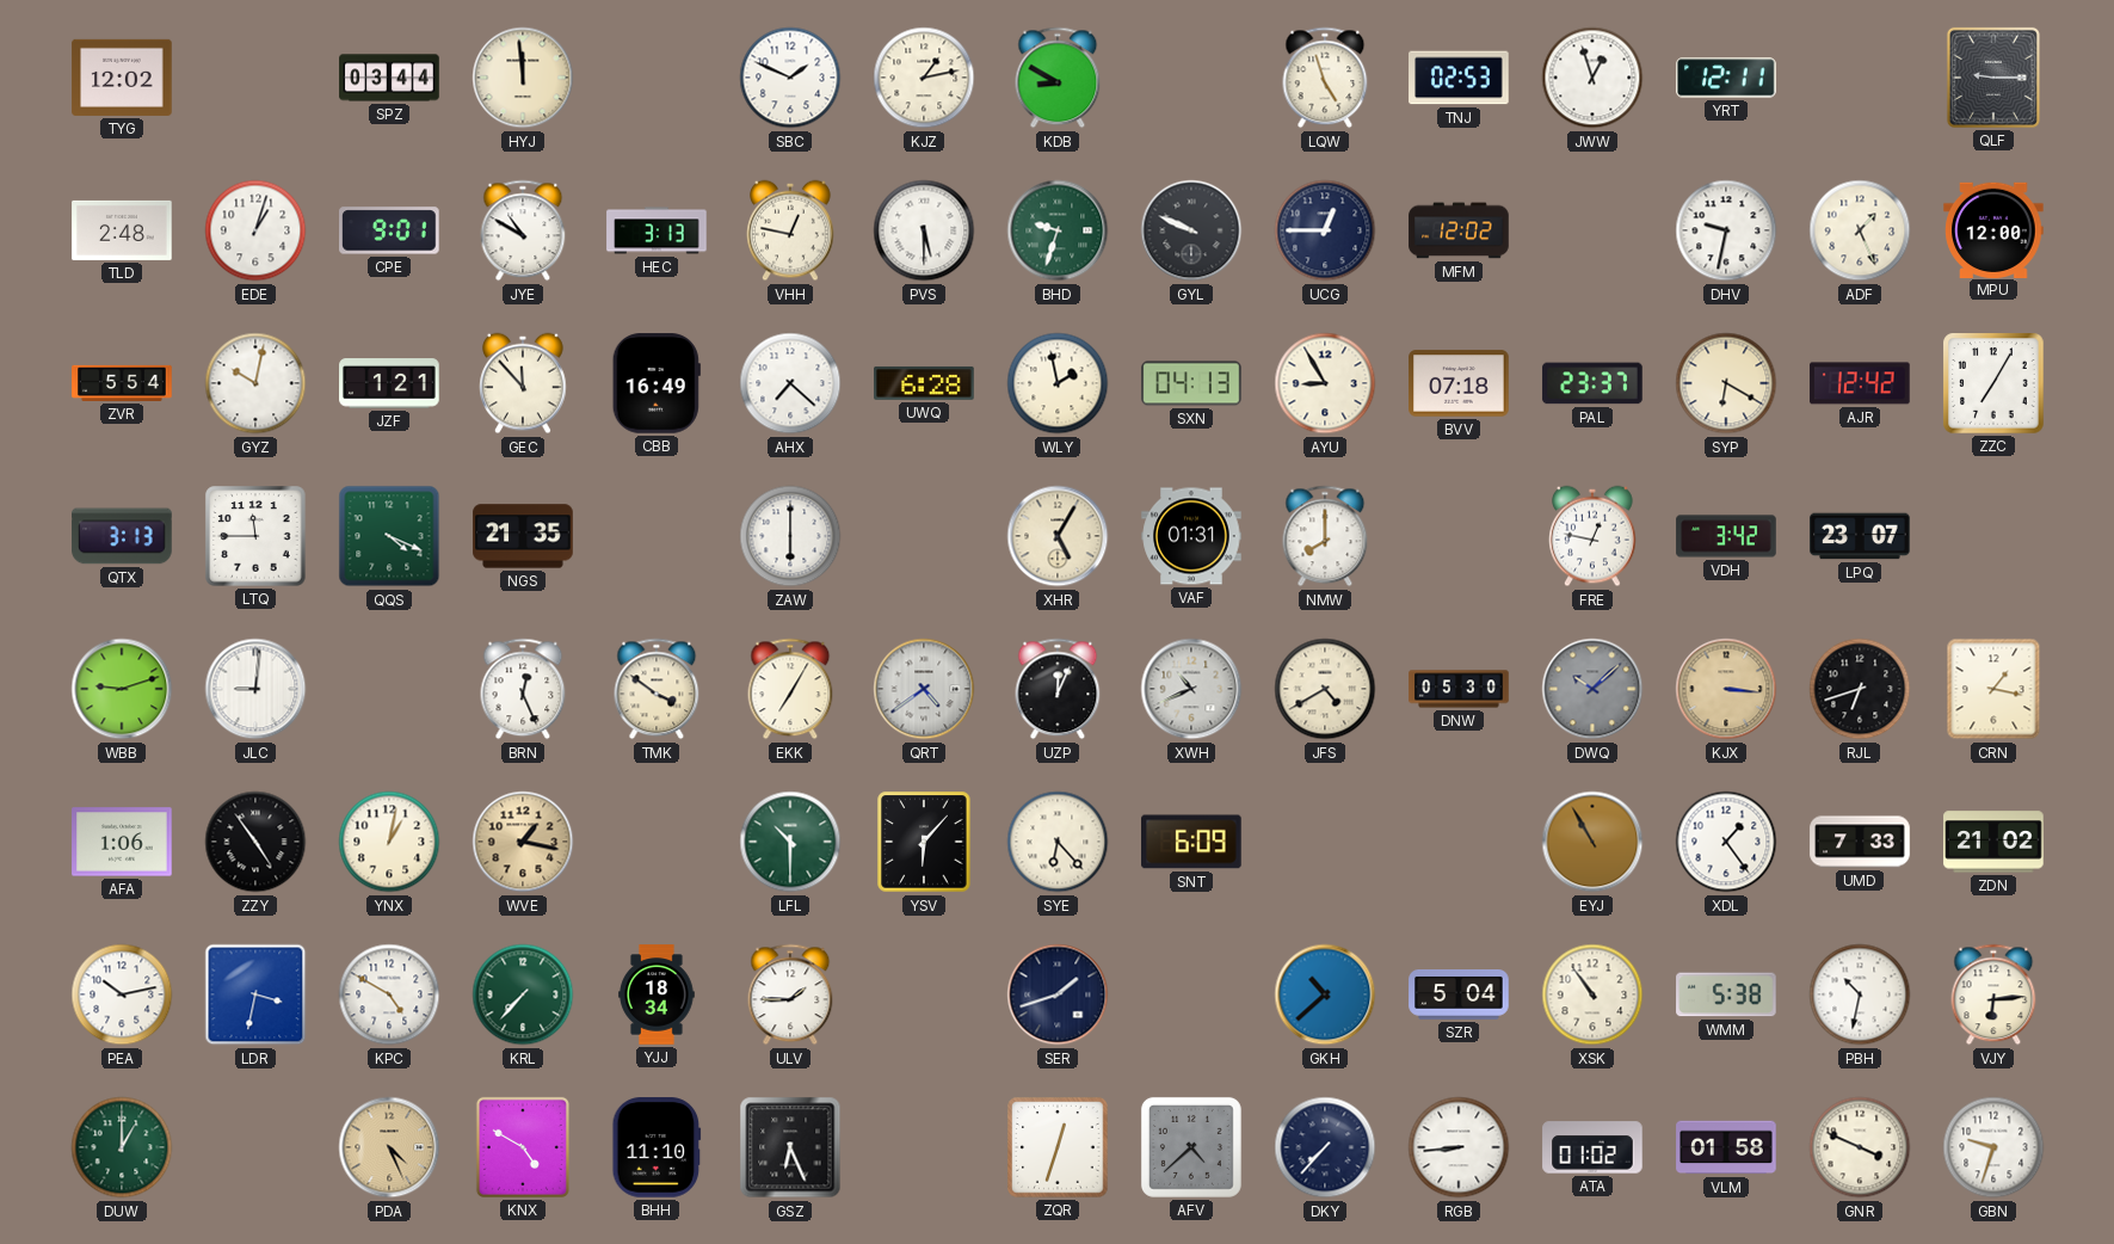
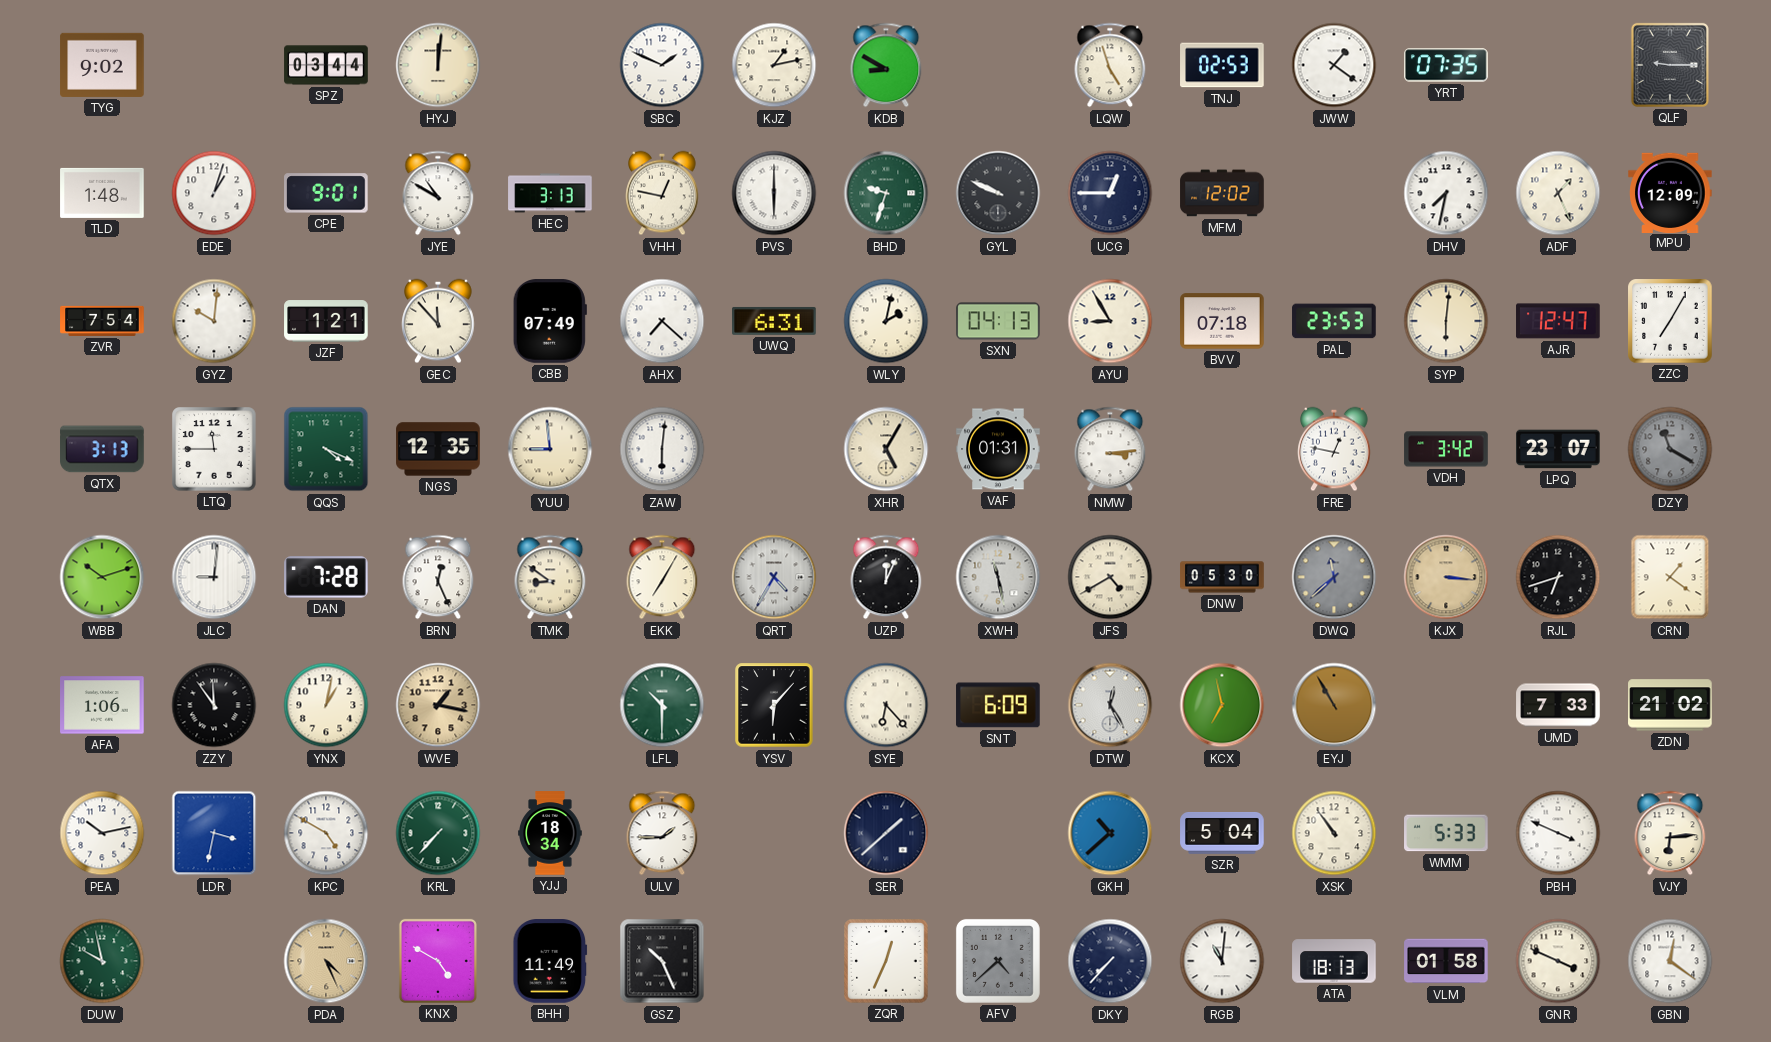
TYG: 12:02 -> 9:02 (102, 65)
HYJ: 11:59 -> 12:01 (438, 65)
JWW: 12:57 -> 1:21 (1334, 65)
YRT: 12:11 -> 07:35 (1447, 65)
TLD: 2:48 -> 1:48 (102, 193)
PVS: 5:30 -> 6:00 (774, 193)
DHV: 9:32 -> 7:32 (1446, 193)
MPU: 12:00 -> 12:09 (1670, 192)
ZVR: 5:54 -> 7:54 (102, 321)
GYZ: 10:02 -> 10:01 (214, 321)
CBB: 16:49 -> 07:49 (550, 321)
UWQ: 6:28 -> 6:31 (774, 321)
WLY: 1:58 -> 2:02 (886, 321)
PAL: 23:37 -> 23:53 (1334, 321)
SYP: 6:20 -> 6:01 (1446, 321)
AJR: 12:42 -> 12:47 (1558, 321)
NGS: 21:35 -> 12:35 (438, 449)
YUU: none -> 8:59 (550, 449)
ZAW: 6:00 -> 6:01 (662, 449)
NMW: 8:00 -> 3:14 (1110, 449)
DZY: none -> 11:20 (1670, 449)
WBB: 9:12 -> 10:12 (102, 577)
DAN: none -> 7:28 (326, 577)
TMK: 3:51 -> 8:51 (550, 577)
QRT: 4:39 -> 4:35 (774, 577)
XWH: 10:41 -> 11:28 (998, 577)
DWQ: 10:08 -> 11:38 (1334, 577)
CRN: 1:17 -> 1:21 (1670, 577)
ZZY: 4:54 -> 11:54 (214, 705)
DTW: none -> 12:25 (1110, 705)
KCX: none -> 6:58 (1222, 705)
XDL: 1:24 -> none (1726, 842)
SER: 1:42 -> 1:38 (886, 833)
WMM: 5:38 -> 5:33 (1446, 833)
PBH: 10:32 -> 3:49 (1558, 833)
DUW: 1:00 -> 9:58 (102, 961)
BHH: 11:10 -> 11:49 (550, 961)
GSZ: 6:26 -> 10:26 (662, 961)
ZQR: 12:33 -> 12:34 (886, 961)
RGB: 8:44 -> 11:01 (1222, 961)
ATA: 01:02 -> 18:13 (1334, 961)
GBN: 9:33 -> 12:21 (1670, 961)
